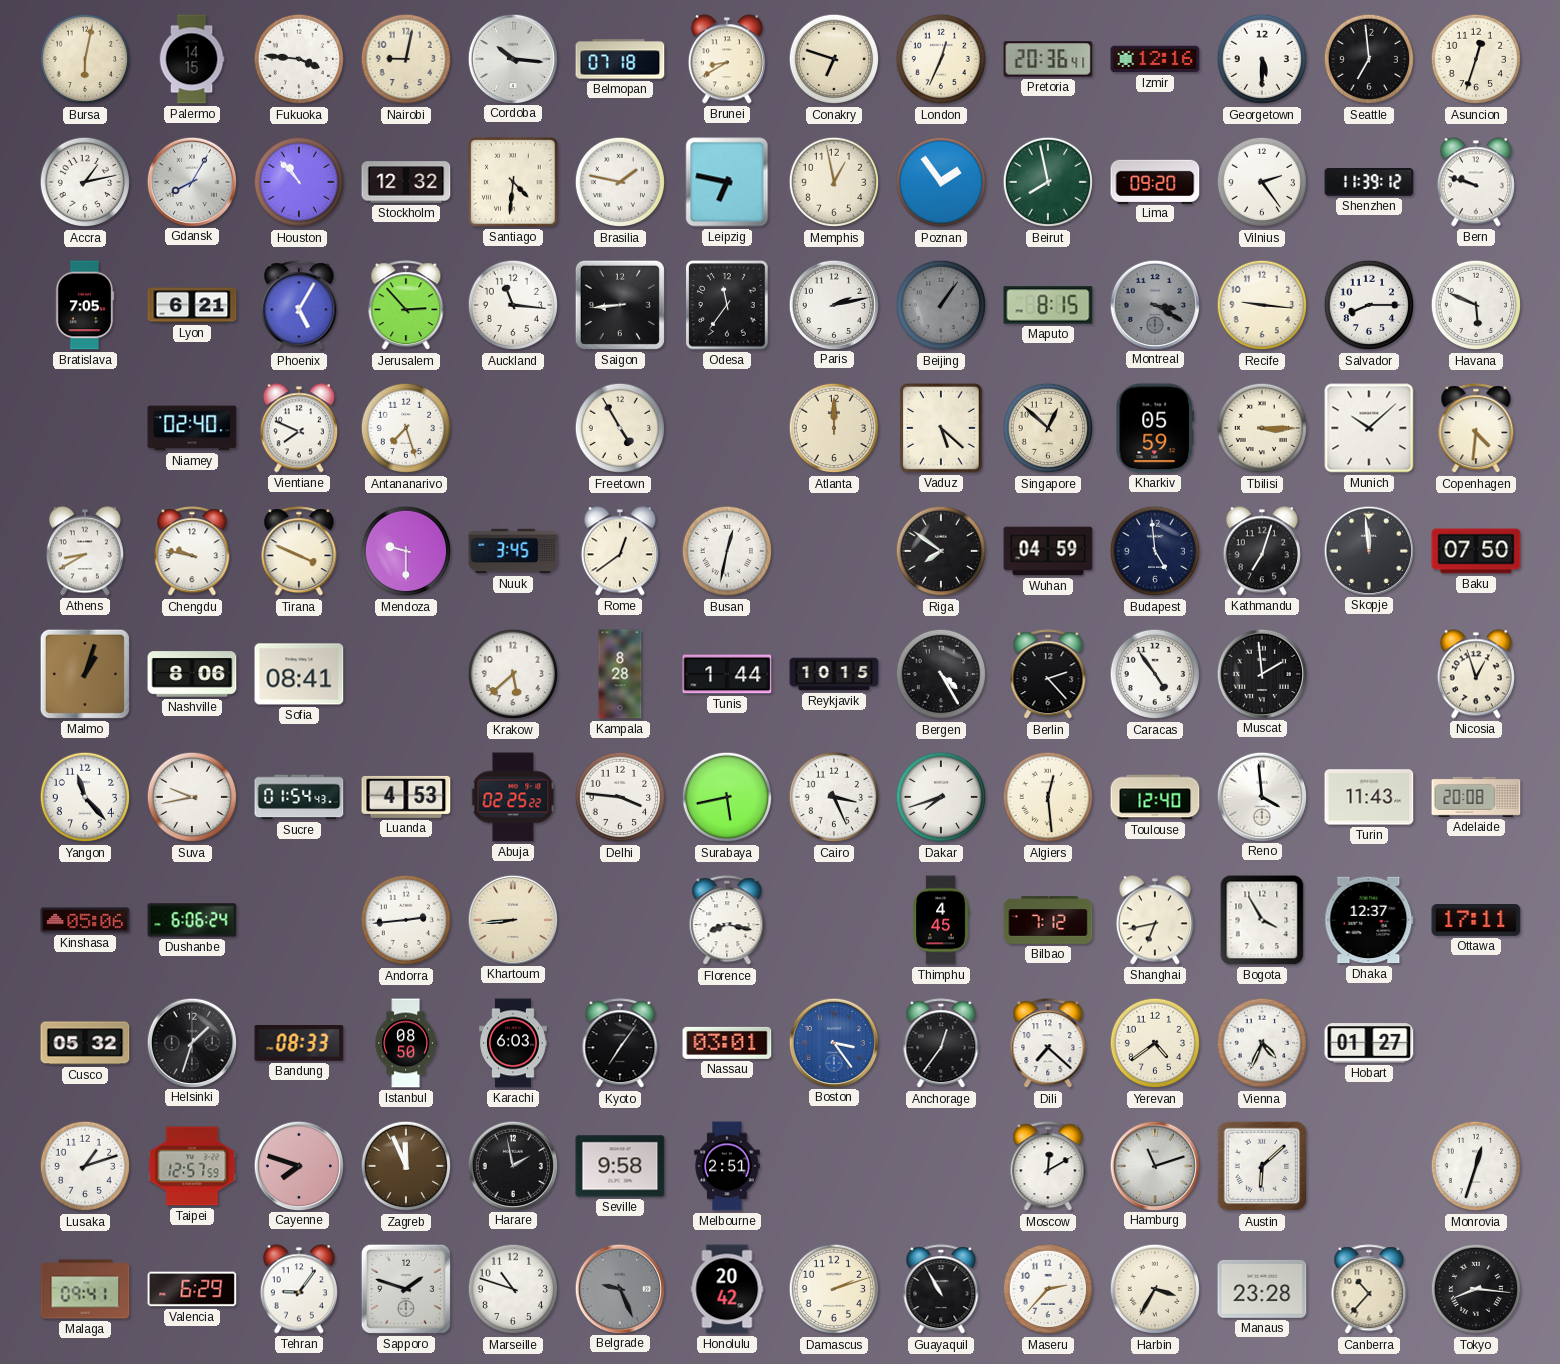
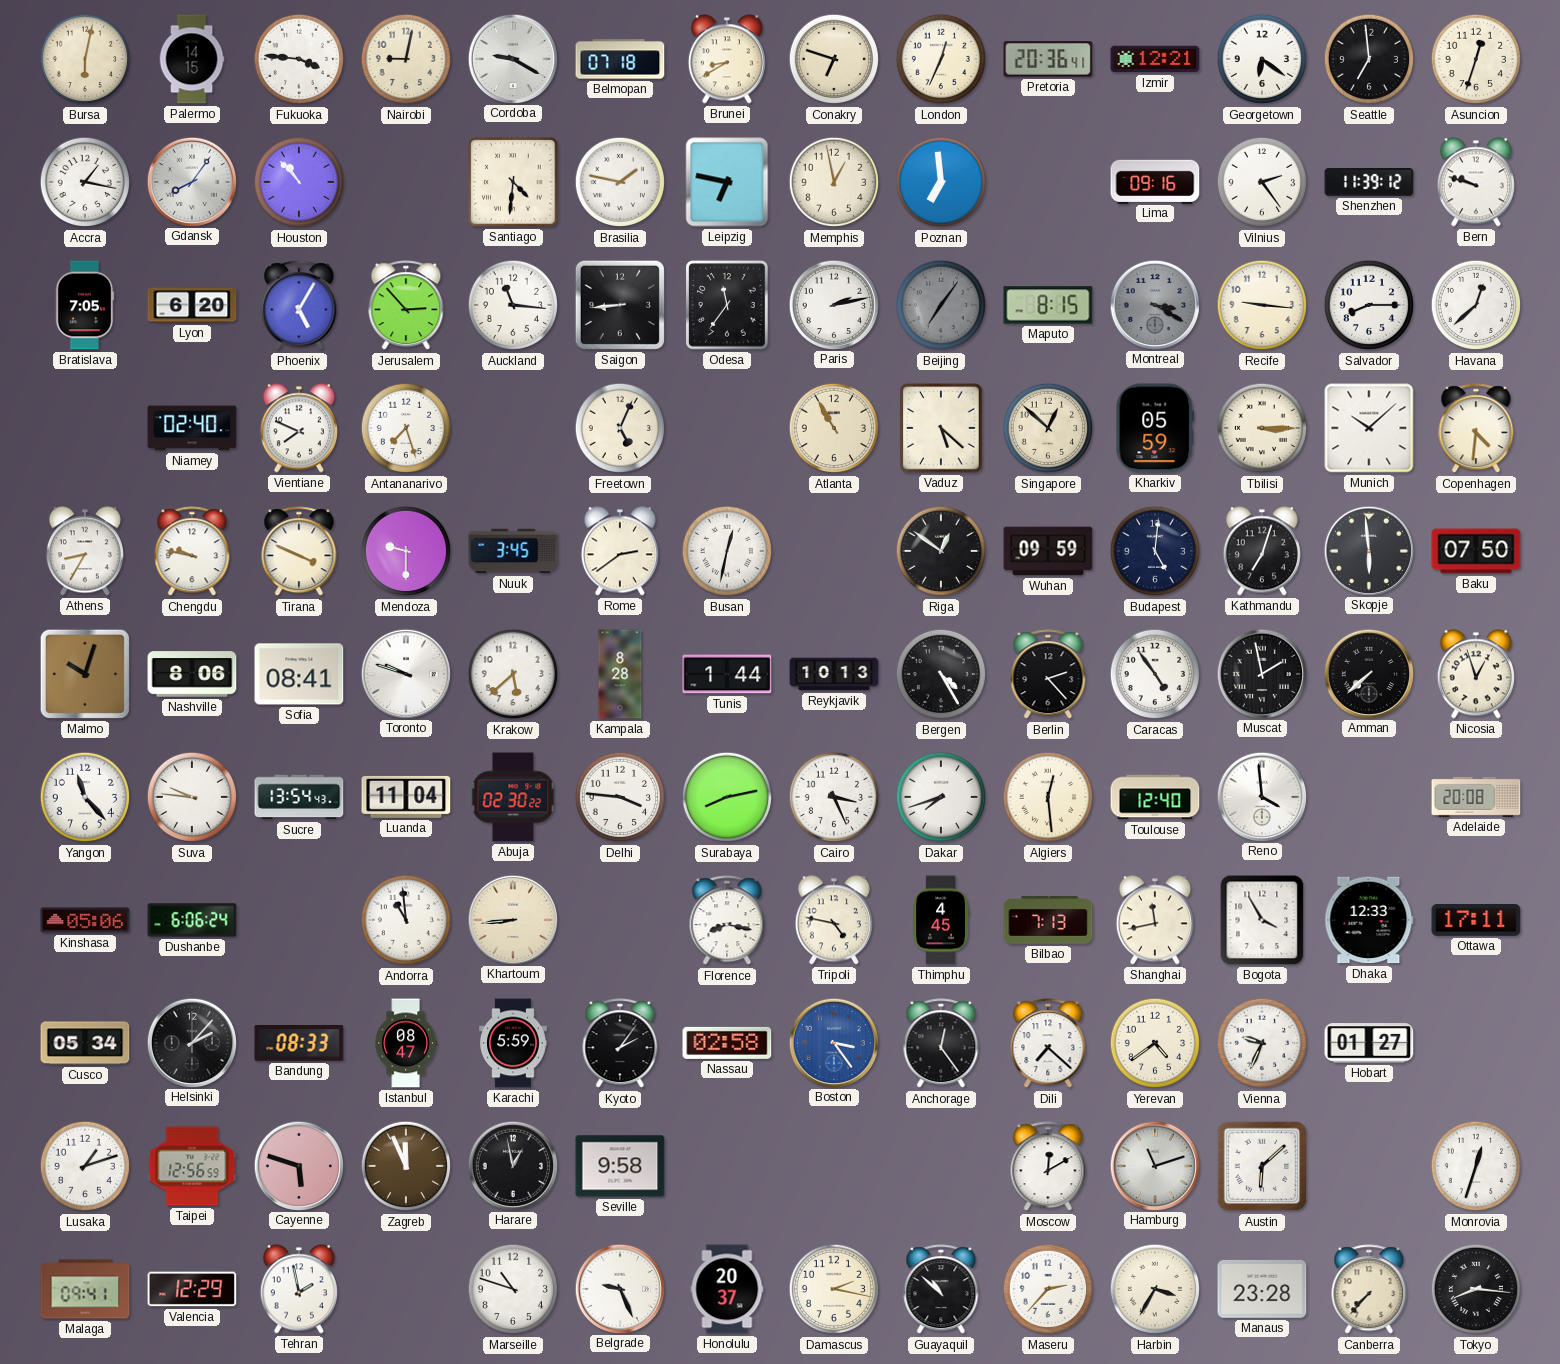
Cordoba: 10:16 -> 9:20 (512, 58)
Izmir: 12:16 -> 12:21 (1155, 59)
Georgetown: 5:30 -> 6:21 (1262, 59)
Accra: 1:13 -> 1:17 (85, 182)
Gdansk: 8:05 -> 8:06 (191, 181)
Stockholm: 12:32 -> none (406, 182)
Poznan: 1:54 -> 6:59 (941, 182)
Beirut: 7:58 -> none (1048, 182)
Lima: 09:20 -> 09:16 (1155, 181)
Lyon: 6:21 -> 6:20 (192, 305)
Beijing: 1:06 -> 7:06 (941, 305)
Havana: 5:49 -> 12:38 (1476, 305)
Freetown: 4:55 -> 5:04 (620, 428)
Atlanta: 12:00 -> 10:55 (834, 428)
Athens: 8:40 -> 8:35 (85, 551)
Rome: 12:39 -> 2:39 (620, 551)
Riga: 7:51 -> 12:51 (941, 551)
Wuhan: 04:59 -> 09:59 (1048, 551)
Budapest: 4:59 -> 5:01 (1155, 551)
Skopje: 11:59 -> 5:59 (1368, 550)
Malmo: 1:03 -> 10:03 (85, 674)
Toronto: none -> 9:48 (405, 673)
Reykjavik: 10:15 -> 10:13 (834, 674)
Muscat: 1:59 -> 1:58 (1261, 673)
Amman: none -> 7:38 (1368, 673)
Suva: 9:43 -> 9:46 (192, 797)
Sucre: 01:54 -> 13:54 (299, 797)
Luanda: 4:53 -> 11:04 (406, 797)
Abuja: 02:25 -> 02:30 (513, 797)
Surabaya: 5:43 -> 8:13 (727, 797)
Turin: 11:43 -> none (1369, 797)
Andorra: 2:44 -> 10:59 (406, 920)
Tripoli: none -> 4:47 (834, 920)
Bilbao: 7:12 -> 7:13 (1048, 921)
Shanghai: 6:43 -> 11:43 (1155, 920)
Dhaka: 12:37 -> 12:33 (1369, 920)
Cusco: 05:32 -> 05:34 (85, 1043)
Helsinki: 1:33 -> 2:07 (191, 1042)
Istanbul: 08:50 -> 08:47 (406, 1043)
Karachi: 6:03 -> 5:59 (513, 1043)
Kyoto: 7:06 -> 2:06 (620, 1044)
Nassau: 03:01 -> 02:58 (727, 1043)
Anchorage: 12:36 -> 12:24 (941, 1044)
Vienna: 4:34 -> 9:34 (1262, 1043)
Taipei: 12:57 -> 12:56 (192, 1166)
Cayenne: 7:48 -> 5:48 (298, 1165)
Harare: 1:58 -> 12:58 (512, 1165)
Melbourne: 2:51 -> none (727, 1166)
Valencia: 6:29 -> 12:29 (192, 1289)
Tehran: 9:06 -> 1:58 (299, 1289)
Sapporo: 1:48 -> none (406, 1289)
Belgrade dial: grey -> white (619, 1288)
Honolulu: 20:42 -> 20:37 (727, 1289)
Damascus: 2:12 -> 2:17 (834, 1289)
Guayaquil: 10:55 -> 10:52 (941, 1290)
Canberra: 10:37 -> 7:37 (1369, 1290)
